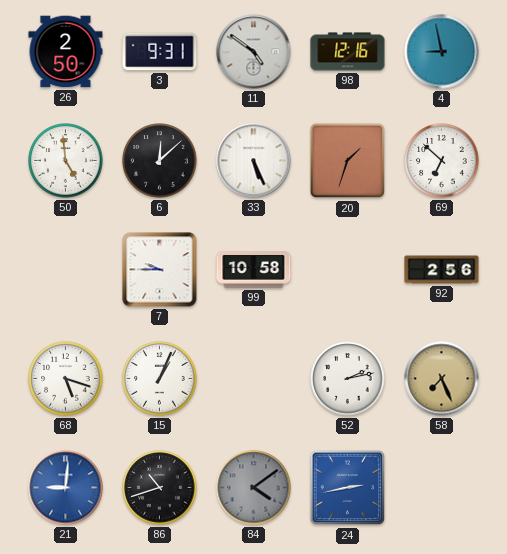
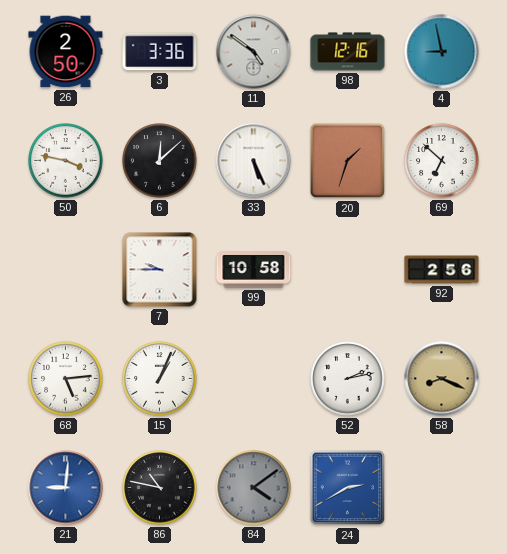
3: 9:31 -> 3:36 (160, 52)
50: 4:59 -> 3:47 (66, 161)
68: 5:18 -> 5:14 (66, 379)
58: 7:26 -> 8:19 (442, 379)
86: 10:42 -> 10:47 (160, 488)
24: 2:43 -> 2:40 (348, 488)
